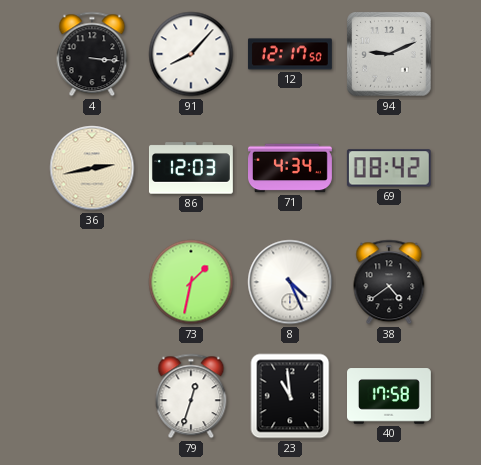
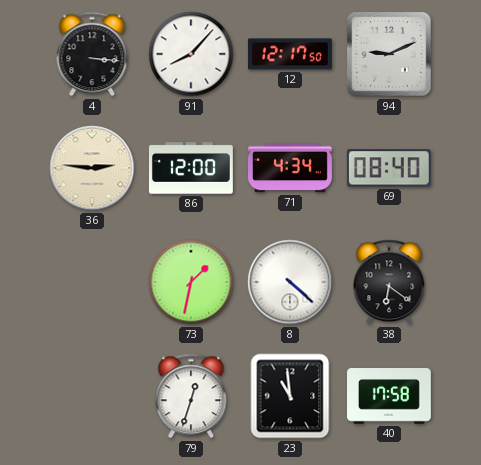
36: 2:43 -> 2:46 (92, 168)
86: 12:03 -> 12:00 (191, 168)
69: 08:42 -> 08:40 (389, 168)
8: 4:26 -> 4:22 (290, 282)
38: 4:39 -> 6:21 (389, 282)
